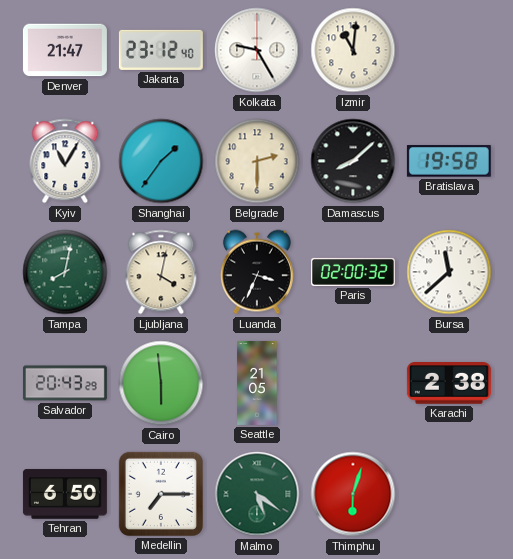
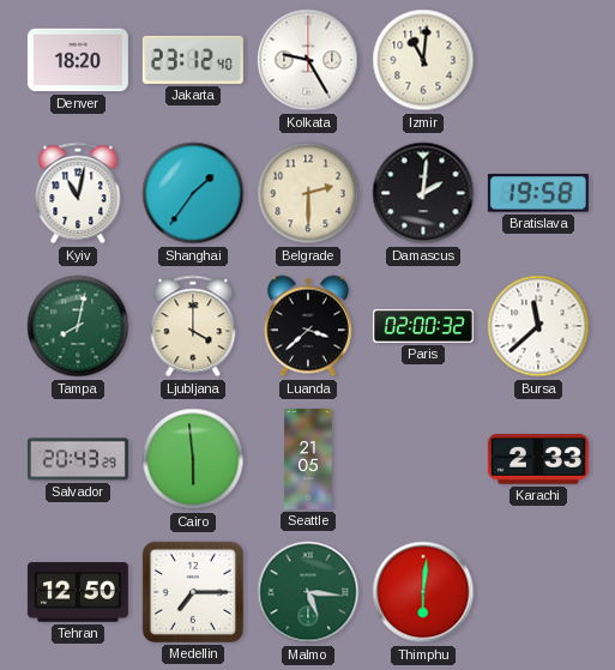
Denver: 21:47 -> 18:20 (78, 60)
Kyiv: 11:05 -> 11:02 (78, 193)
Damascus: 8:08 -> 2:01 (423, 193)
Ljubljana: 4:02 -> 4:00 (193, 326)
Luanda: 3:34 -> 3:38 (308, 326)
Karachi: 2:38 -> 2:33 (538, 459)
Tehran: 6:50 -> 12:50 (78, 592)
Malmo: 5:21 -> 5:16 (308, 592)
Thimphu: 6:03 -> 6:01 (423, 592)
